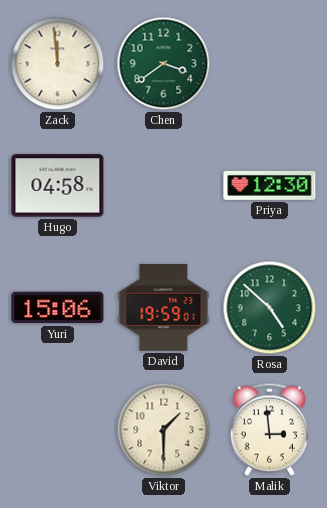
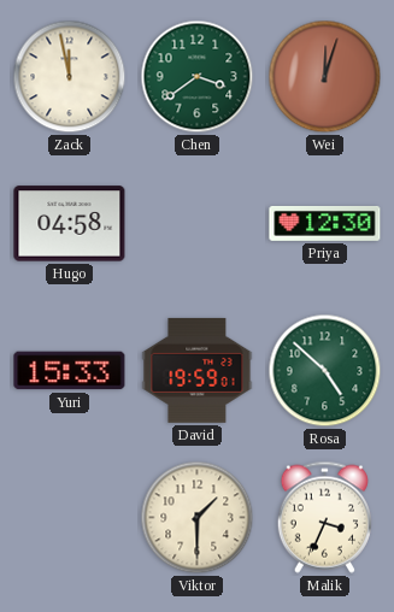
Zack: 11:59 -> 11:58 (70, 77)
Wei: none -> 12:03 (325, 77)
Yuri: 15:06 -> 15:33 (70, 371)
Malik: 2:59 -> 3:34 (324, 517)
